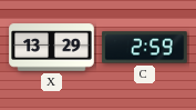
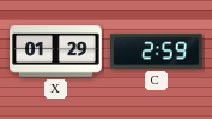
X: 13:29 -> 01:29 (56, 52)
